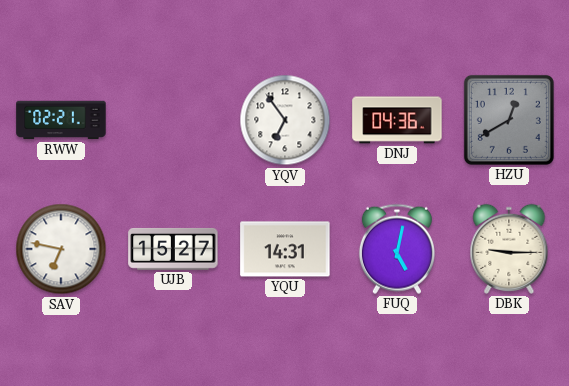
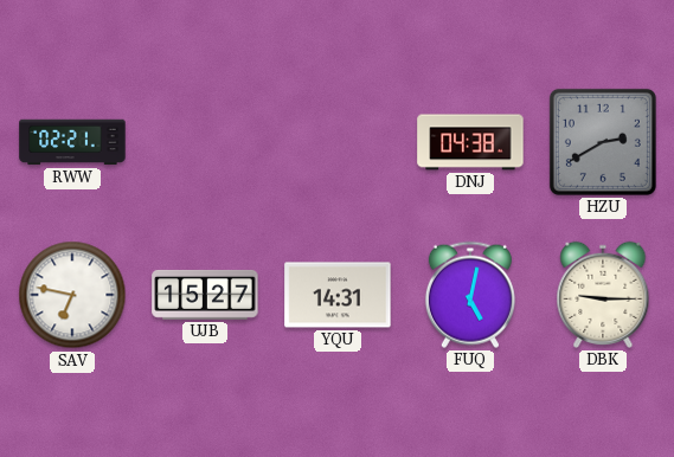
YQV: 6:54 -> none (285, 120)
DNJ: 04:36 -> 04:38 (470, 142)
HZU: 12:40 -> 2:40 (603, 142)
